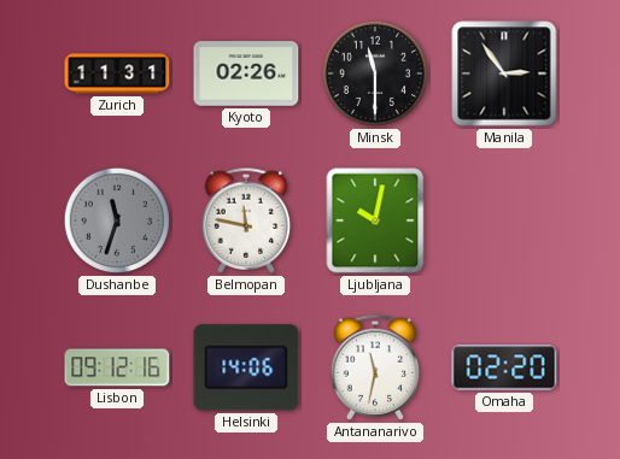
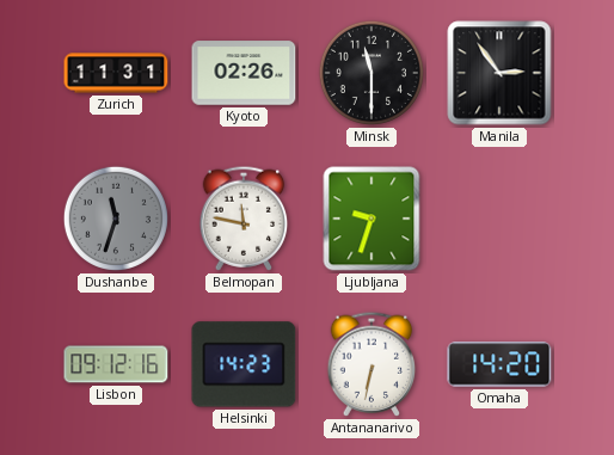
Ljubljana: 10:02 -> 9:33 (372, 219)
Helsinki: 14:06 -> 14:23 (244, 364)
Antananarivo: 11:32 -> 6:32 (372, 364)
Omaha: 02:20 -> 14:20 (499, 364)
